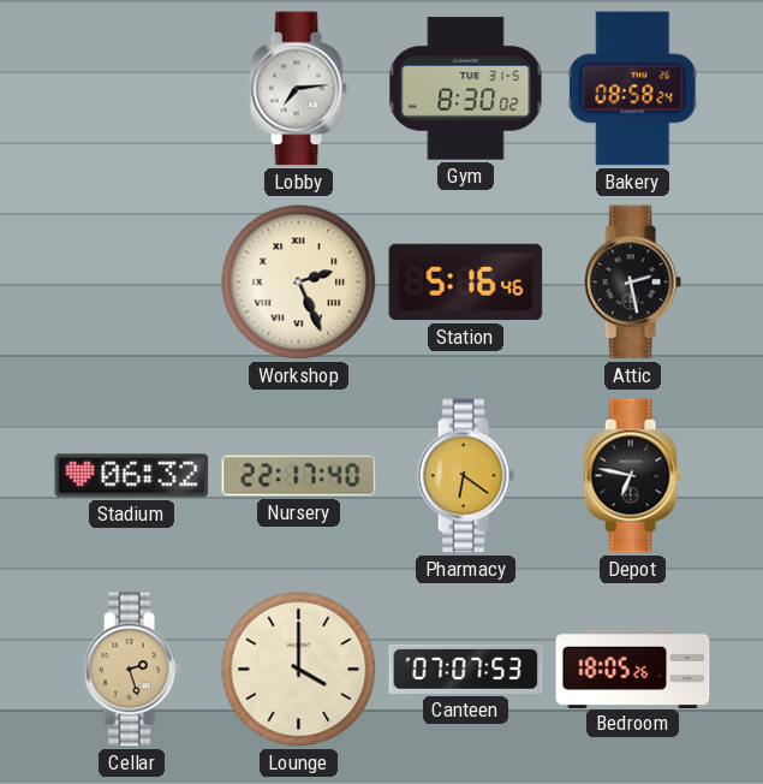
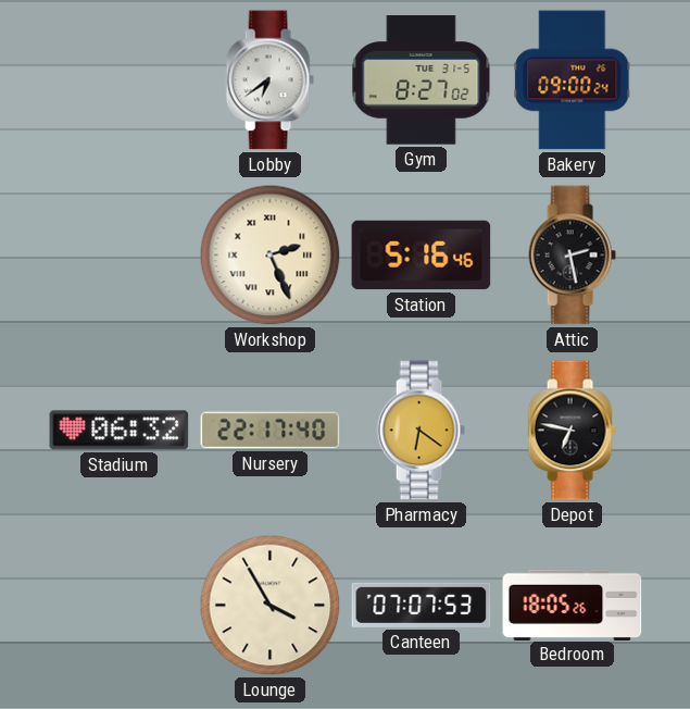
Lobby: 7:14 -> 6:39 (269, 80)
Gym: 8:30 -> 8:27 (422, 80)
Bakery: 08:58 -> 09:00 (573, 80)
Cellar: 2:27 -> none (131, 670)
Lounge: 4:00 -> 3:55 (271, 606)
